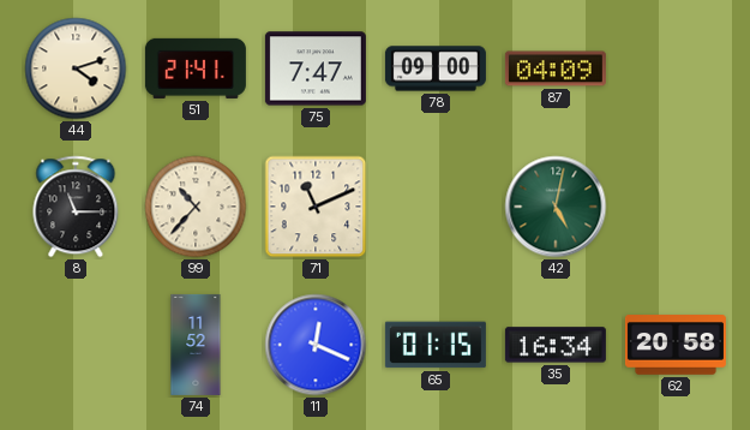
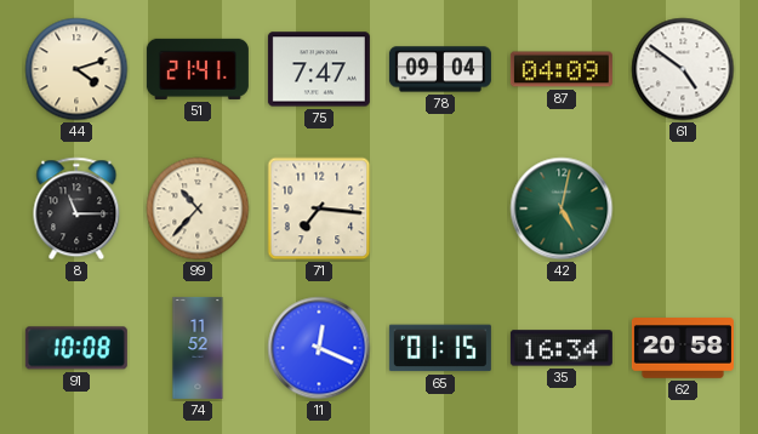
78: 09:00 -> 09:04 (440, 69)
61: none -> 4:51 (683, 69)
71: 11:11 -> 7:16 (319, 209)
91: none -> 10:08 (76, 348)
